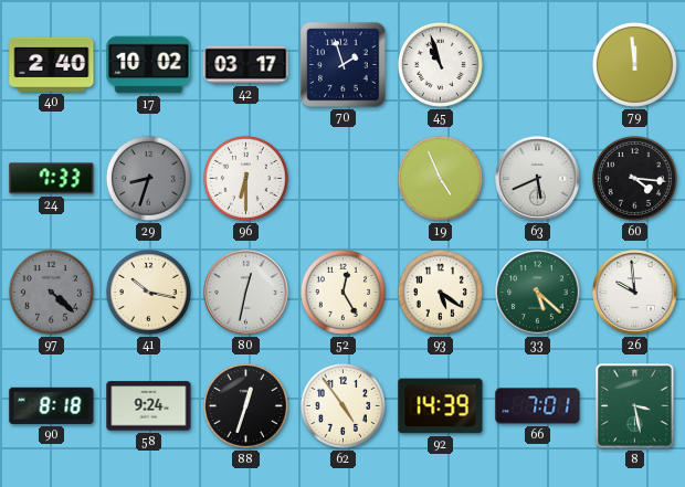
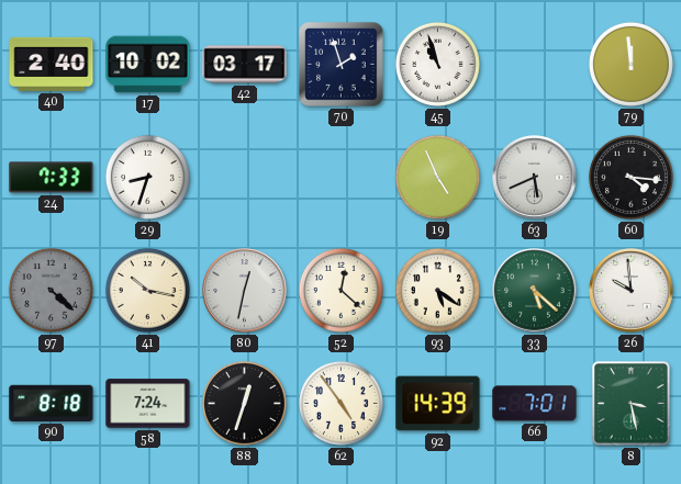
29 dial: grey -> white (147, 177)
96: 6:30 -> none (245, 178)
52: 12:25 -> 12:22 (340, 290)
58: 9:24 -> 7:24 (148, 404)
